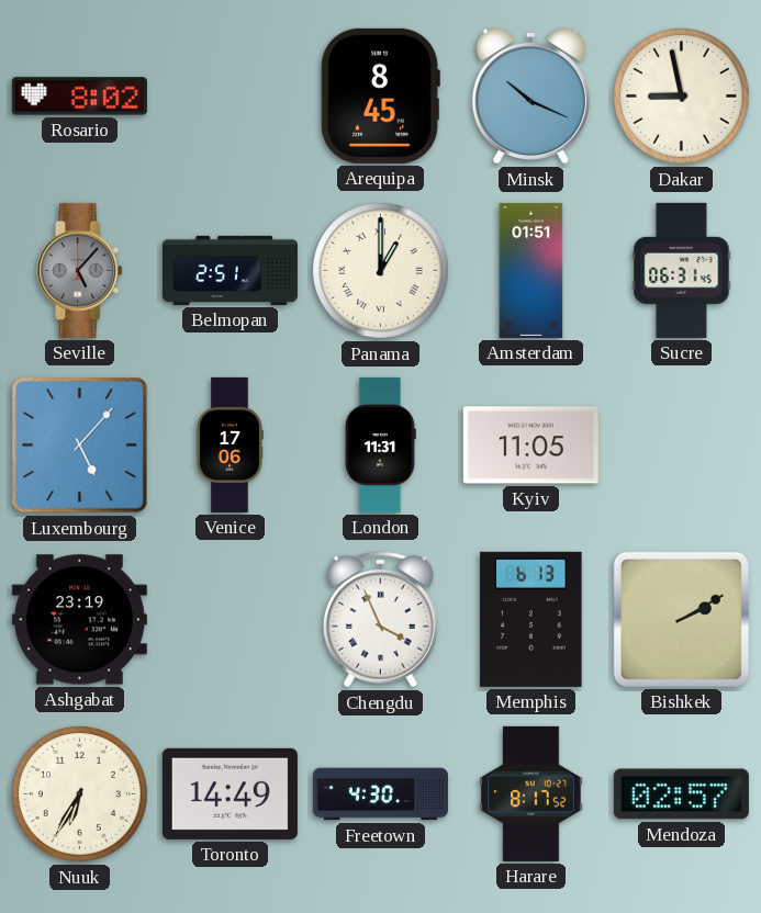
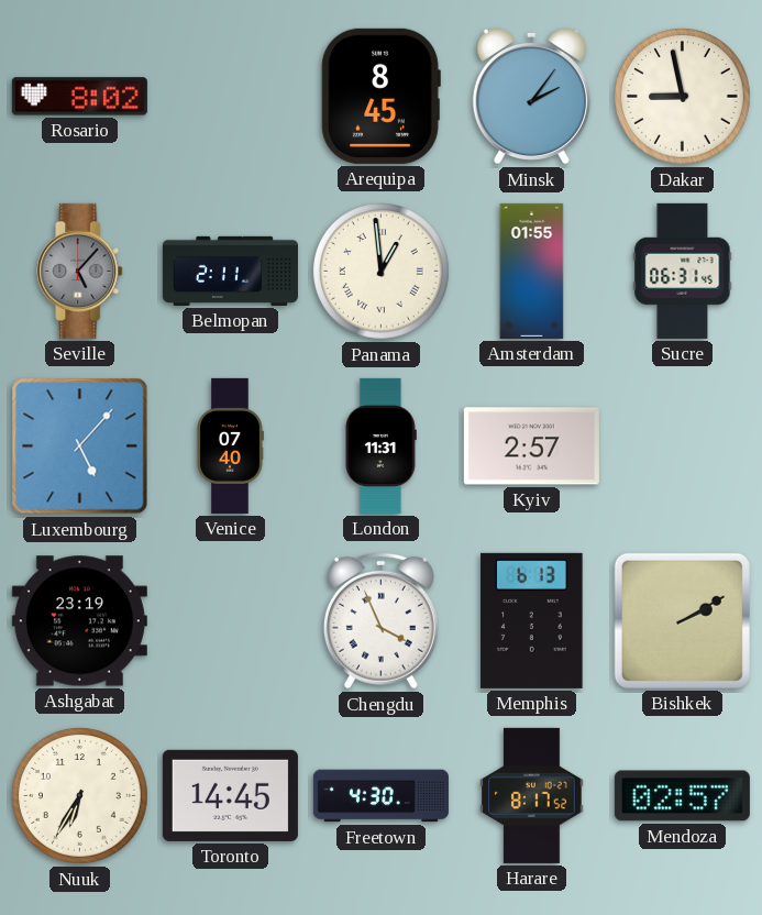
Minsk: 10:19 -> 2:06 (531, 96)
Belmopan: 2:51 -> 2:11 (230, 271)
Panama: 1:00 -> 12:59 (382, 272)
Amsterdam: 01:51 -> 01:55 (532, 271)
Venice: 17:06 -> 07:40 (230, 445)
Kyiv: 11:05 -> 2:57 (531, 447)
Toronto: 14:49 -> 14:45 (230, 795)
